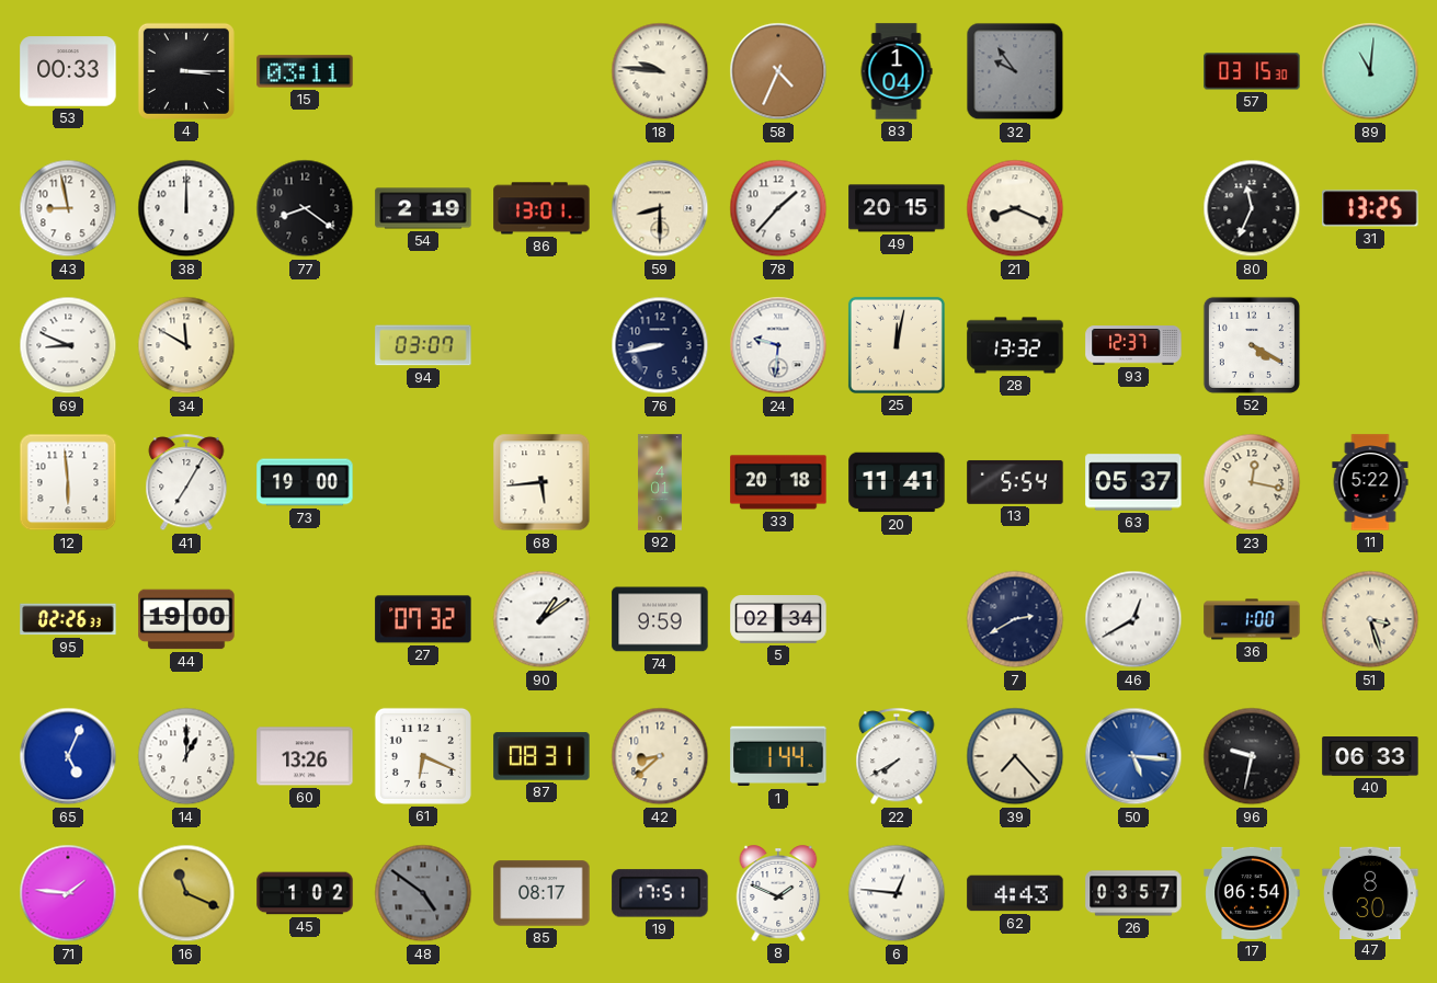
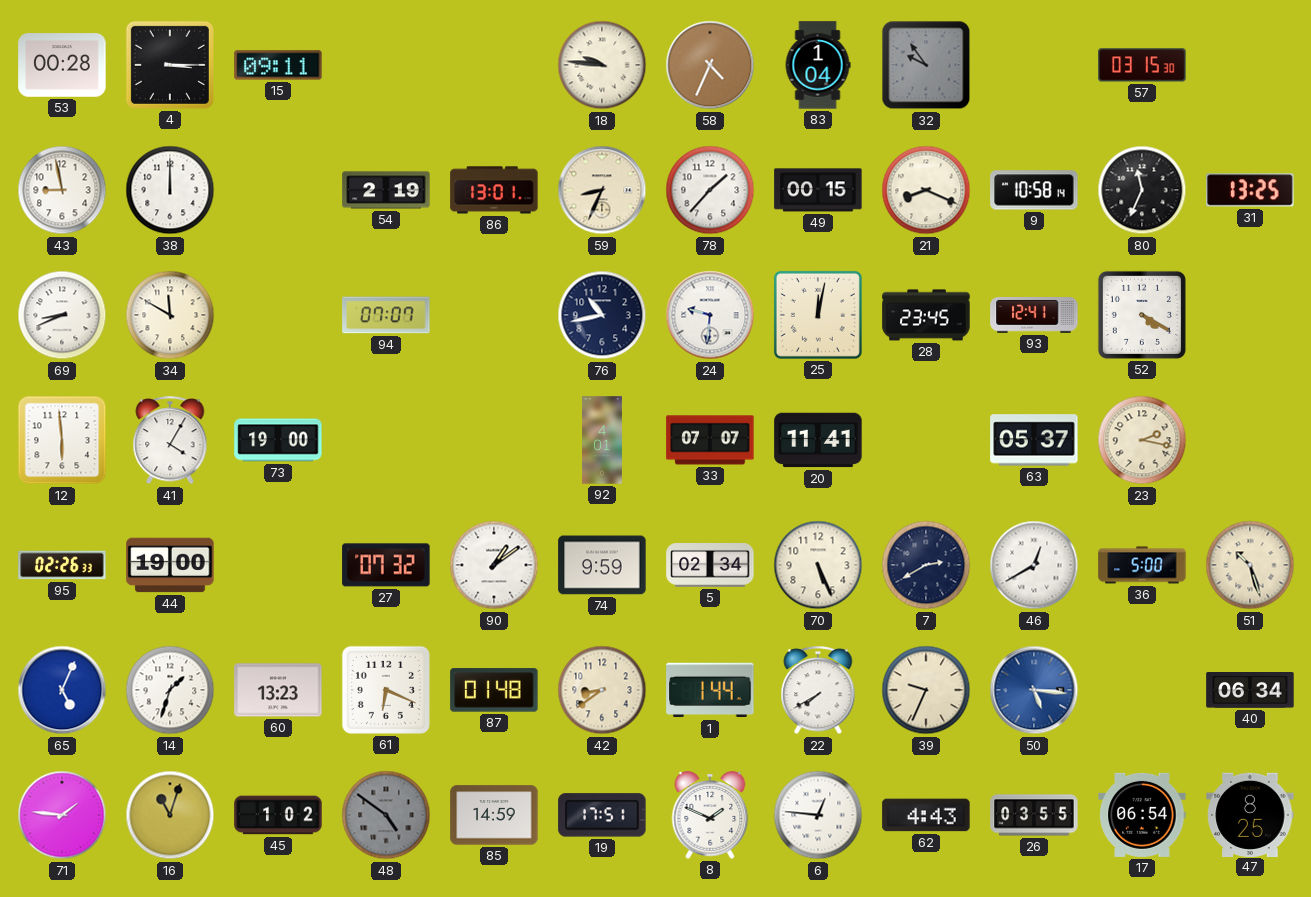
53: 00:33 -> 00:28 (62, 65)
15: 03:11 -> 09:11 (278, 65)
89: 11:01 -> none (1370, 71)
77: 8:21 -> none (305, 208)
59: 8:30 -> 8:34 (602, 190)
49: 20:15 -> 00:15 (818, 190)
9: none -> 10:58 (1034, 190)
69: 8:49 -> 8:41 (62, 315)
94: 03:07 -> 07:07 (386, 315)
76: 8:43 -> 10:43 (602, 315)
28: 13:32 -> 23:45 (926, 315)
93: 12:37 -> 12:41 (1034, 315)
41: 7:05 -> 4:05 (170, 441)
68: 5:44 -> none (541, 482)
33: 20:18 -> 07:07 (710, 440)
13: 5:54 -> none (1015, 482)
23: 12:17 -> 2:17 (1142, 440)
11: 5:22 -> none (1370, 482)
70: none -> 5:26 (818, 565)
36: 1:00 -> 5:00 (1142, 565)
51: 3:27 -> 10:27 (1250, 565)
14: 1:00 -> 1:33 (170, 690)
60: 13:26 -> 13:23 (278, 690)
87: 08:31 -> 01:48 (494, 690)
42: 8:38 -> 8:39 (602, 690)
39: 7:23 -> 9:34 (926, 690)
96: 9:32 -> none (1252, 756)
40: 06:33 -> 06:34 (1250, 691)
16: 11:19 -> 11:03 (170, 815)
85: 08:17 -> 14:59 (494, 815)
26: 03:57 -> 03:55 (1034, 815)
47: 8:30 -> 8:25 (1250, 814)
